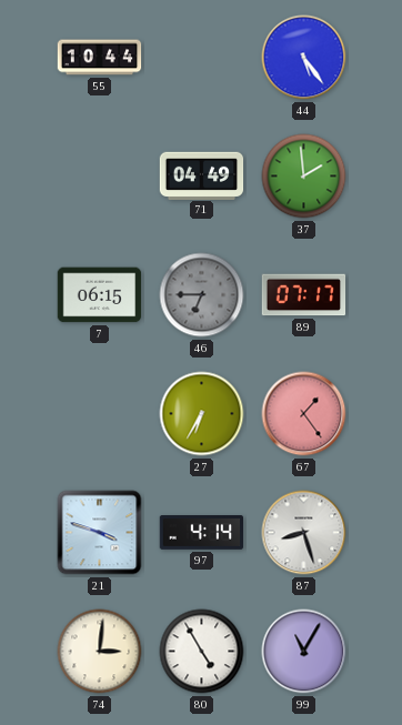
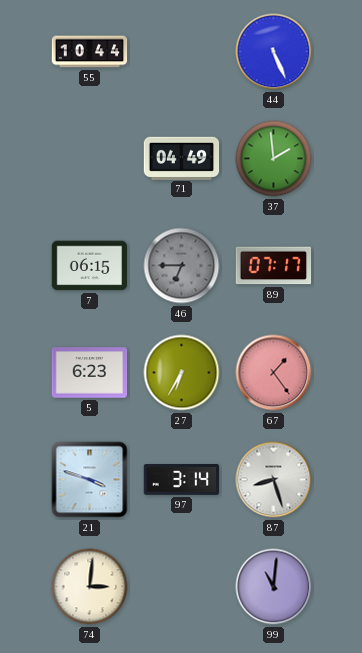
44: 5:24 -> 5:26 (274, 52)
5: none -> 6:23 (90, 373)
97: 4:14 -> 3:14 (182, 480)
80: 4:55 -> none (202, 652)
99: 11:05 -> 11:01 (274, 587)
